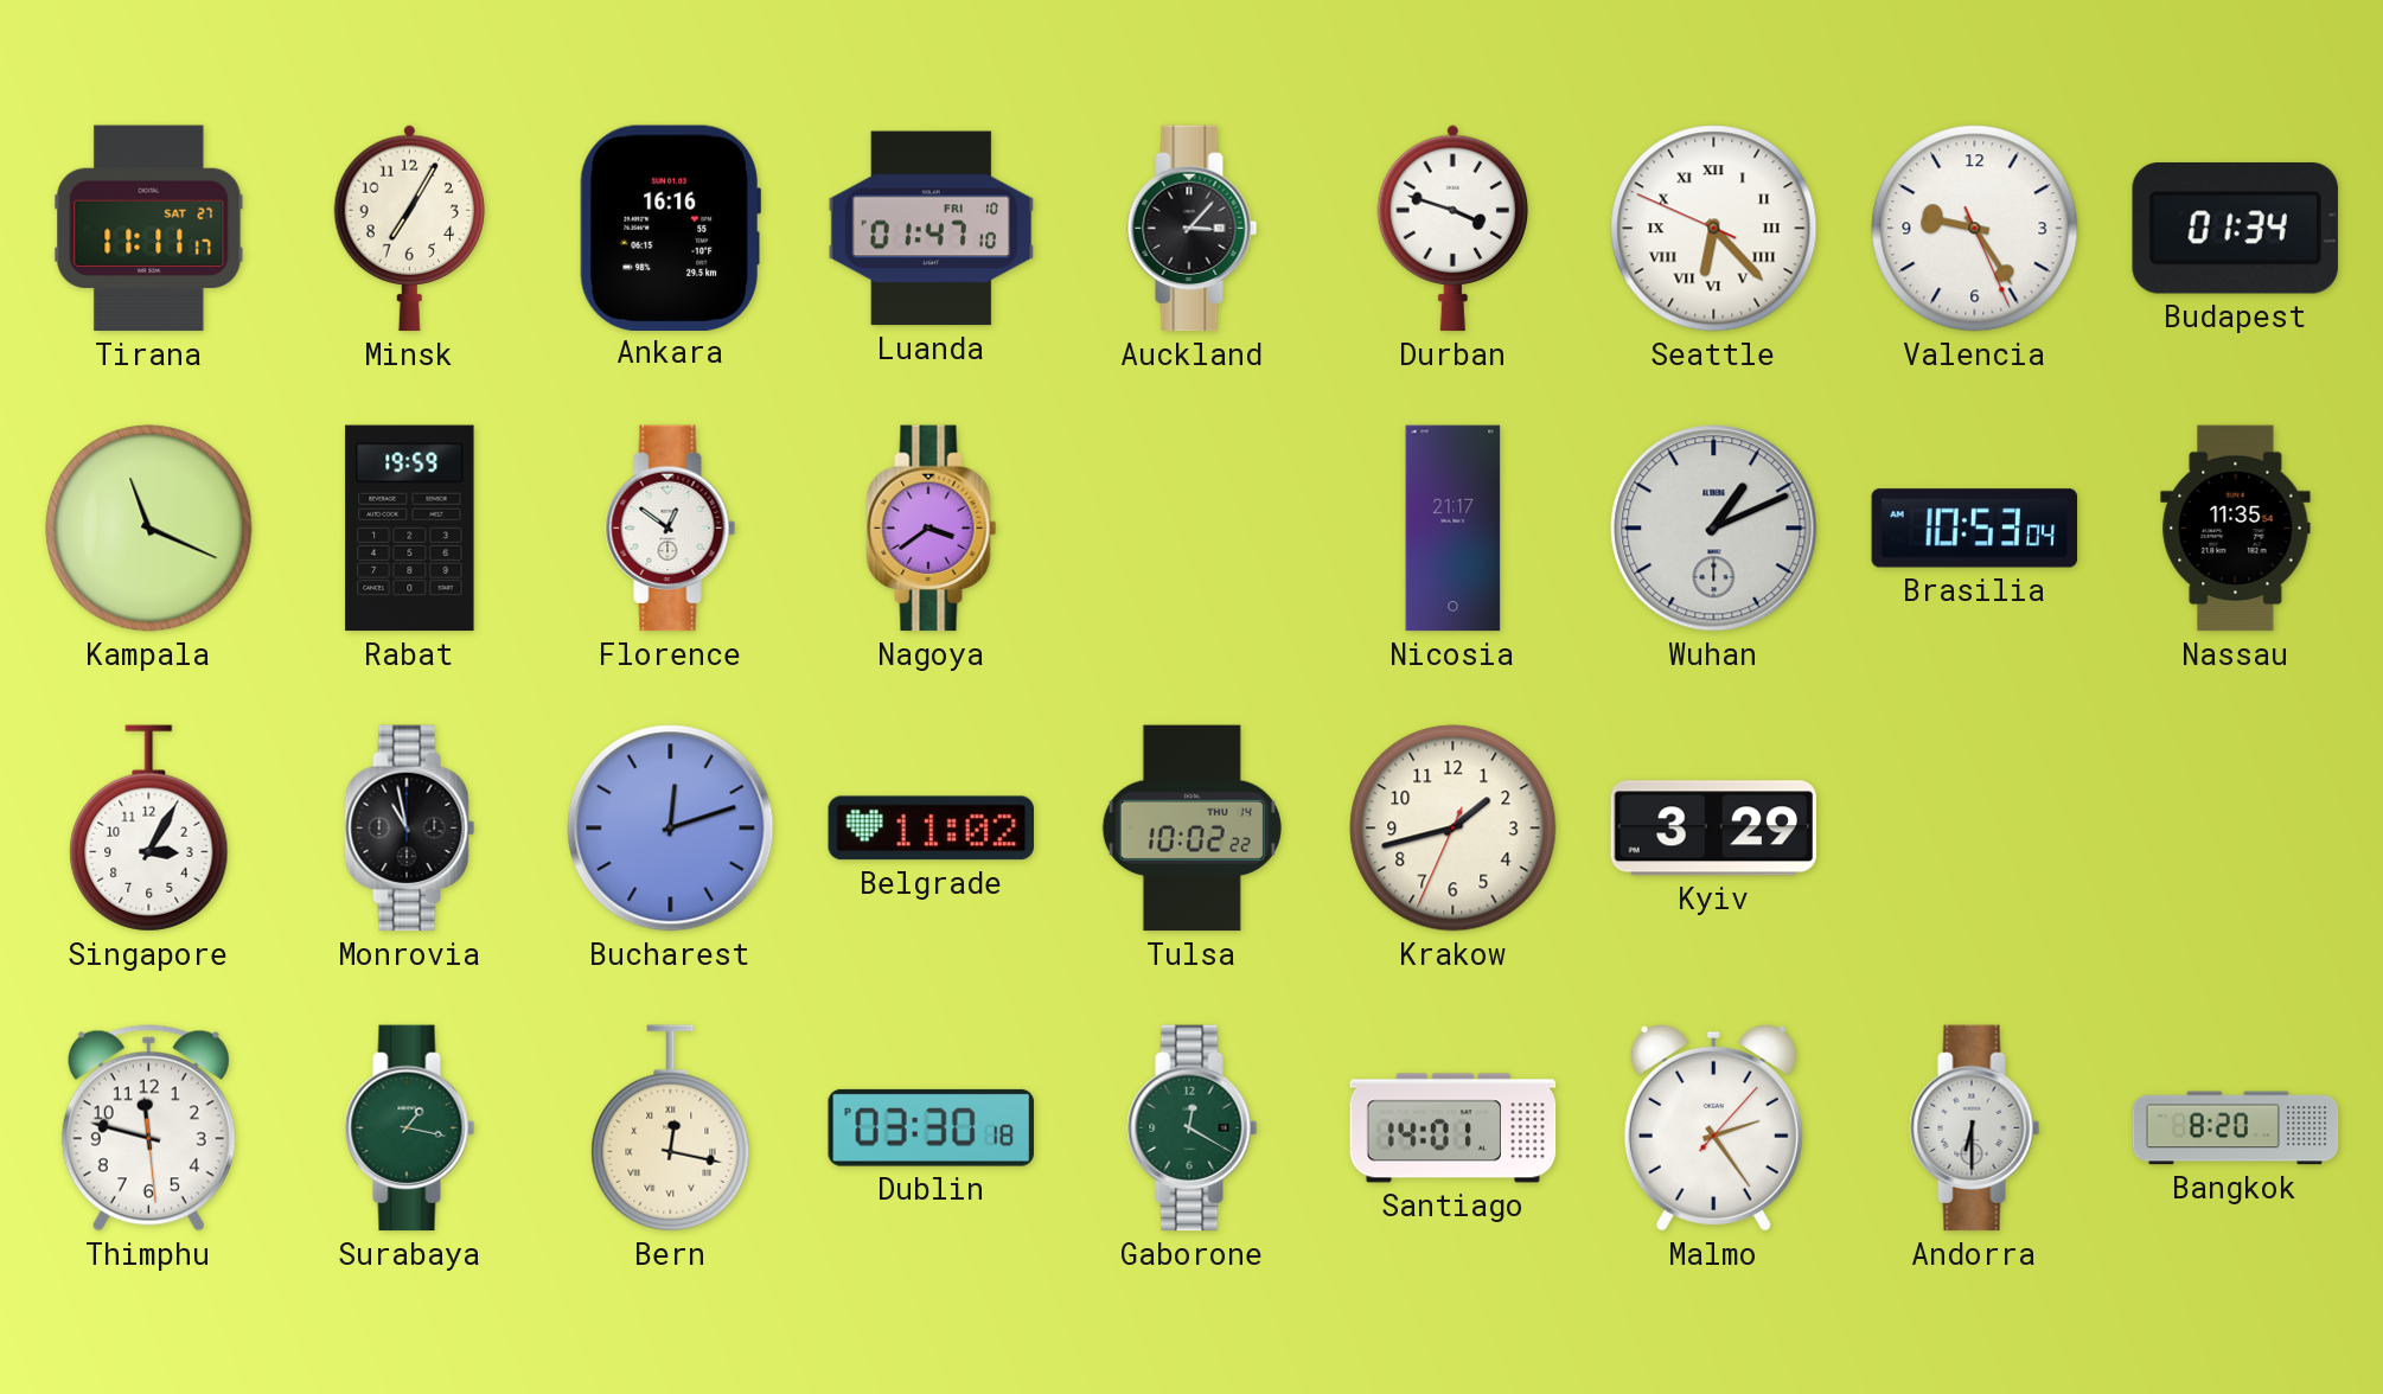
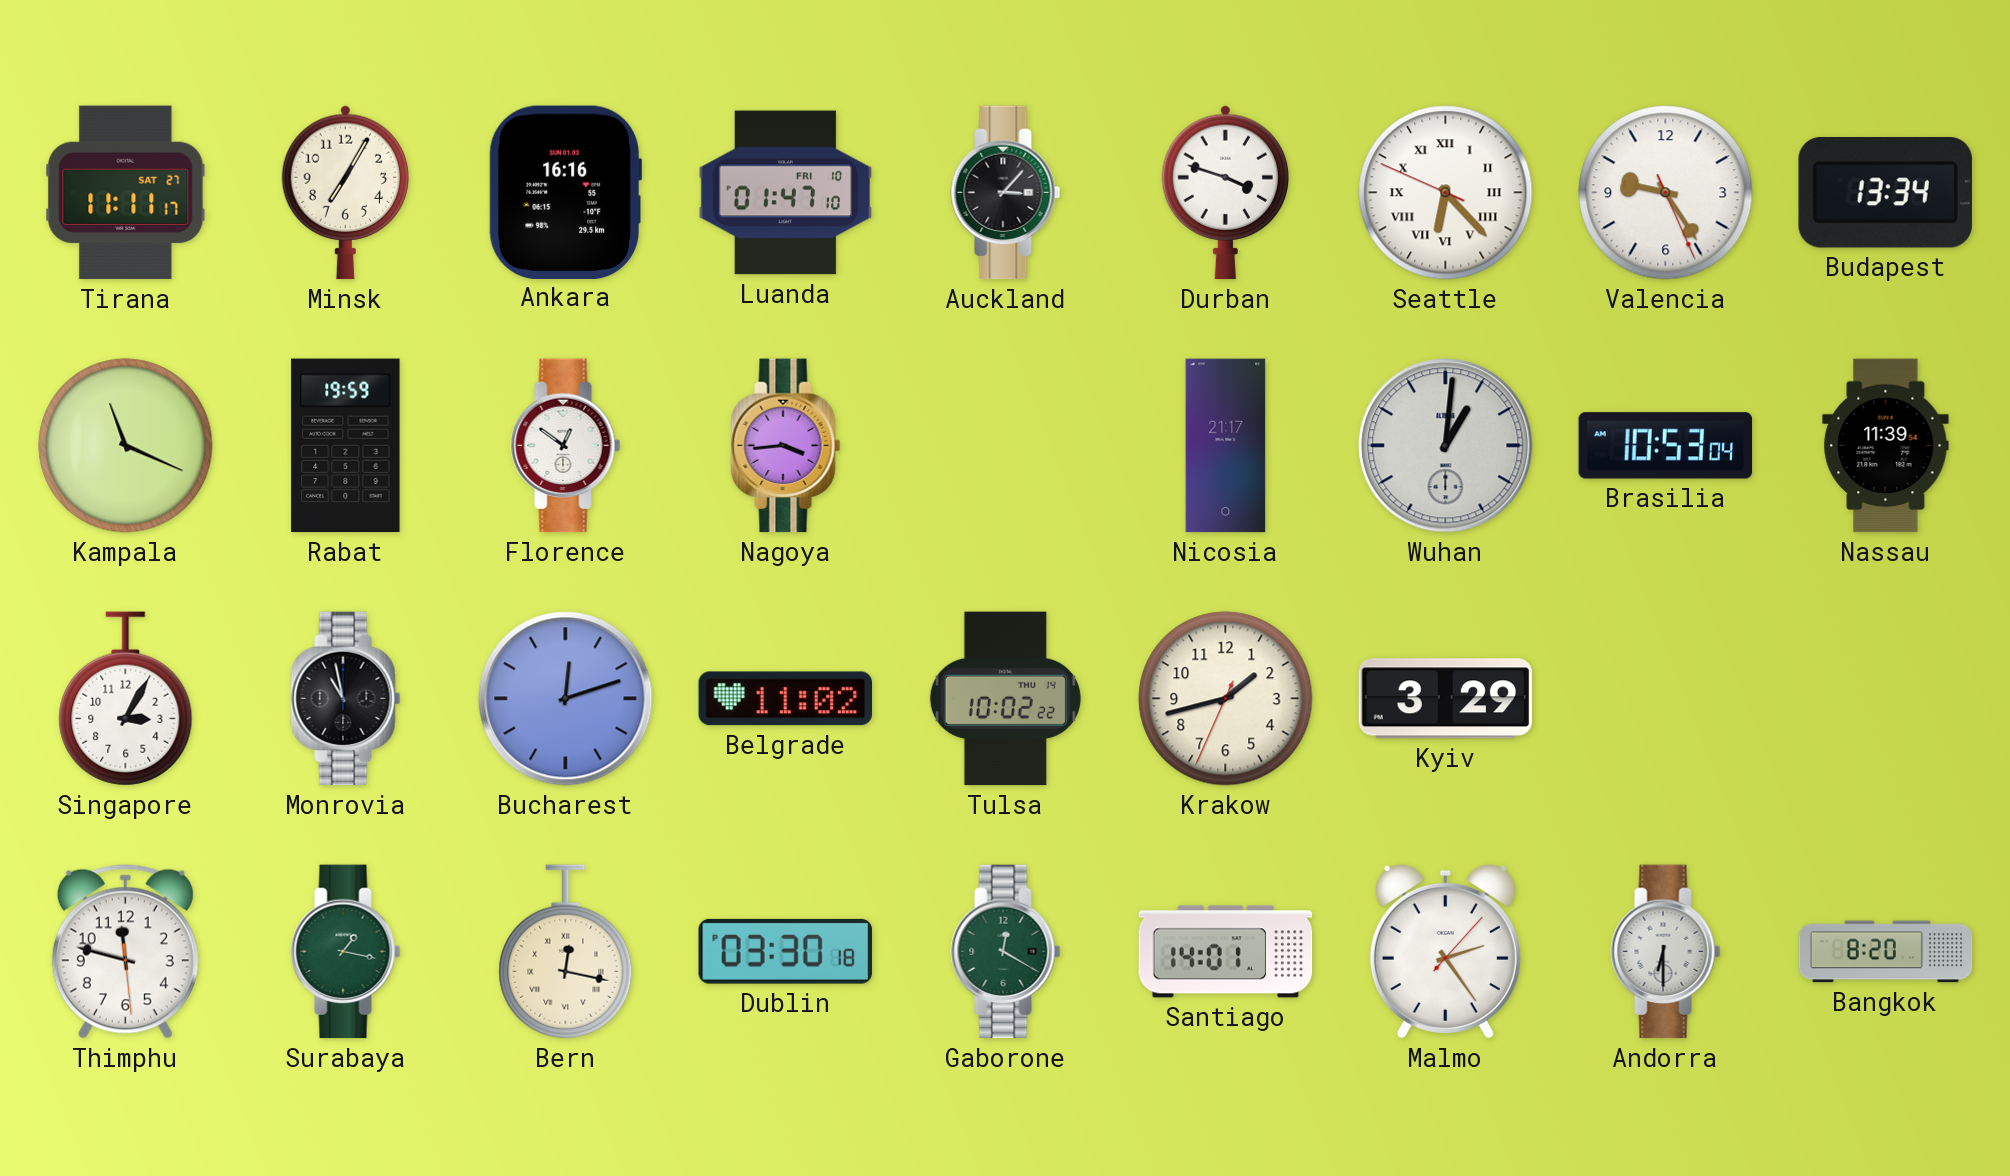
Budapest: 01:34 -> 13:34 (1885, 192)
Nagoya: 3:39 -> 3:44 (786, 446)
Wuhan: 1:11 -> 1:01 (1446, 446)
Nassau: 11:35 -> 11:39 (1886, 446)
